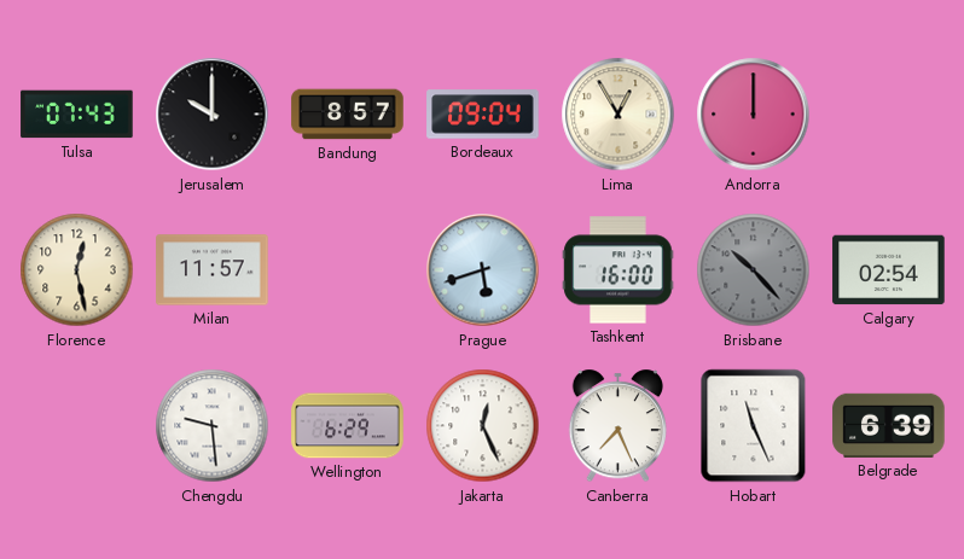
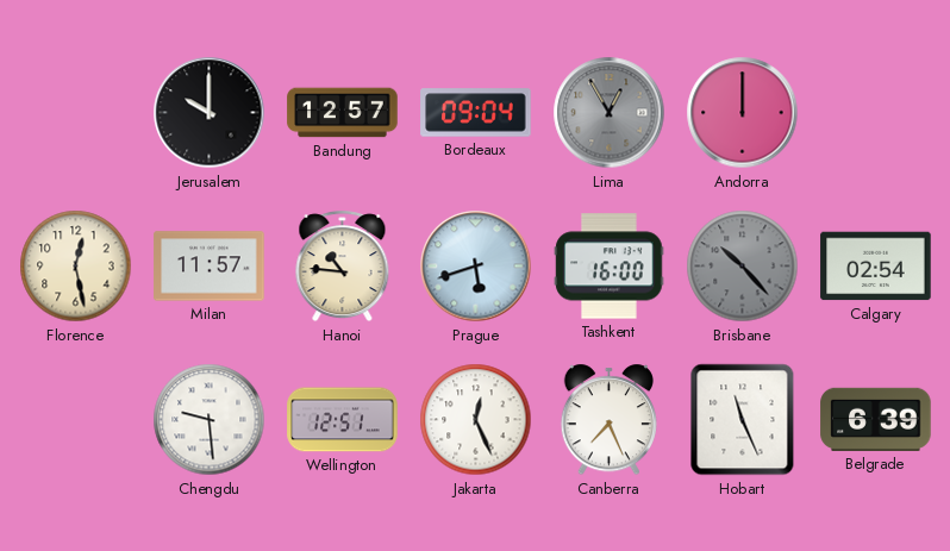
Tulsa: 07:43 -> none (77, 115)
Bandung: 8:57 -> 12:57 (343, 113)
Lima dial: cream -> grey (610, 113)
Hanoi: none -> 10:46 (343, 267)
Wellington: 6:29 -> 12:51 (343, 420)
